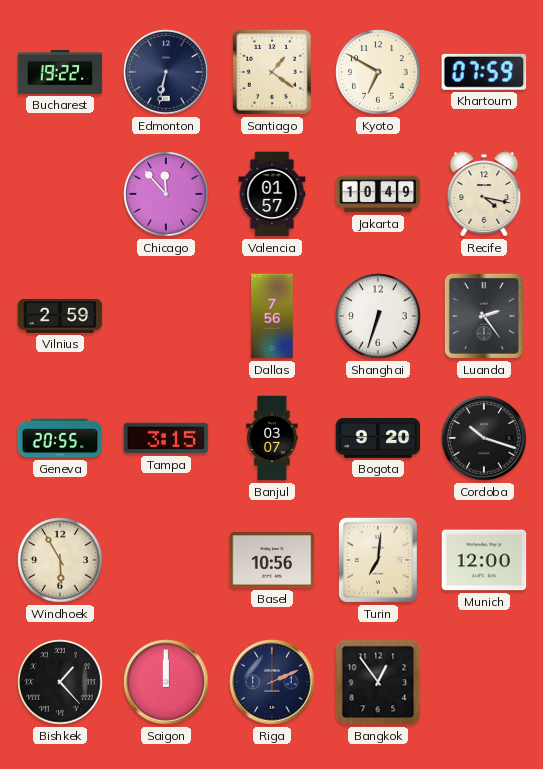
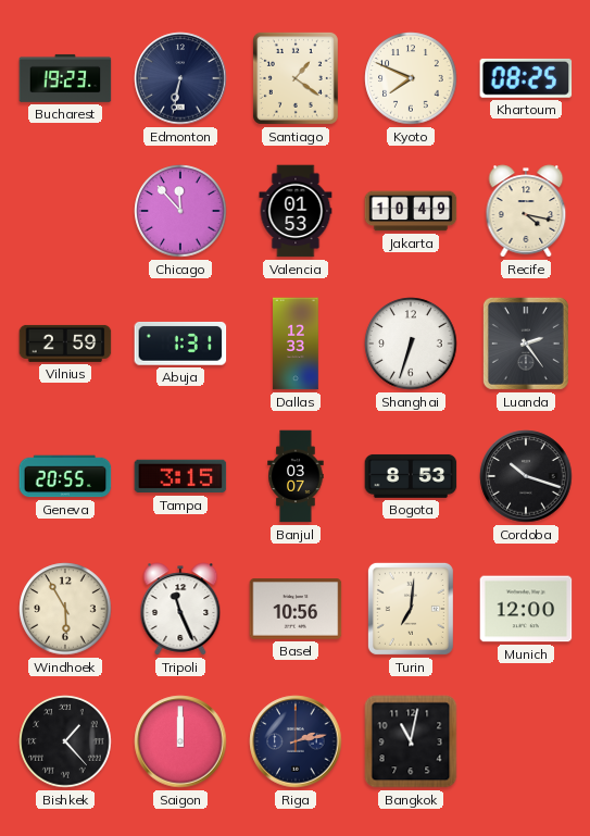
Bucharest: 19:22 -> 19:23 (65, 78)
Kyoto: 6:50 -> 7:49 (411, 78)
Khartoum: 07:59 -> 08:25 (526, 78)
Valencia: 01:57 -> 01:53 (296, 211)
Abuja: none -> 1:31 (180, 344)
Dallas: 7:56 -> 12:33 (296, 344)
Bogota: 9:20 -> 8:53 (411, 476)
Tripoli: none -> 11:26 (180, 609)
Riga: 2:11 -> 2:13 (296, 741)
Bangkok: 12:54 -> 11:02 (411, 741)
